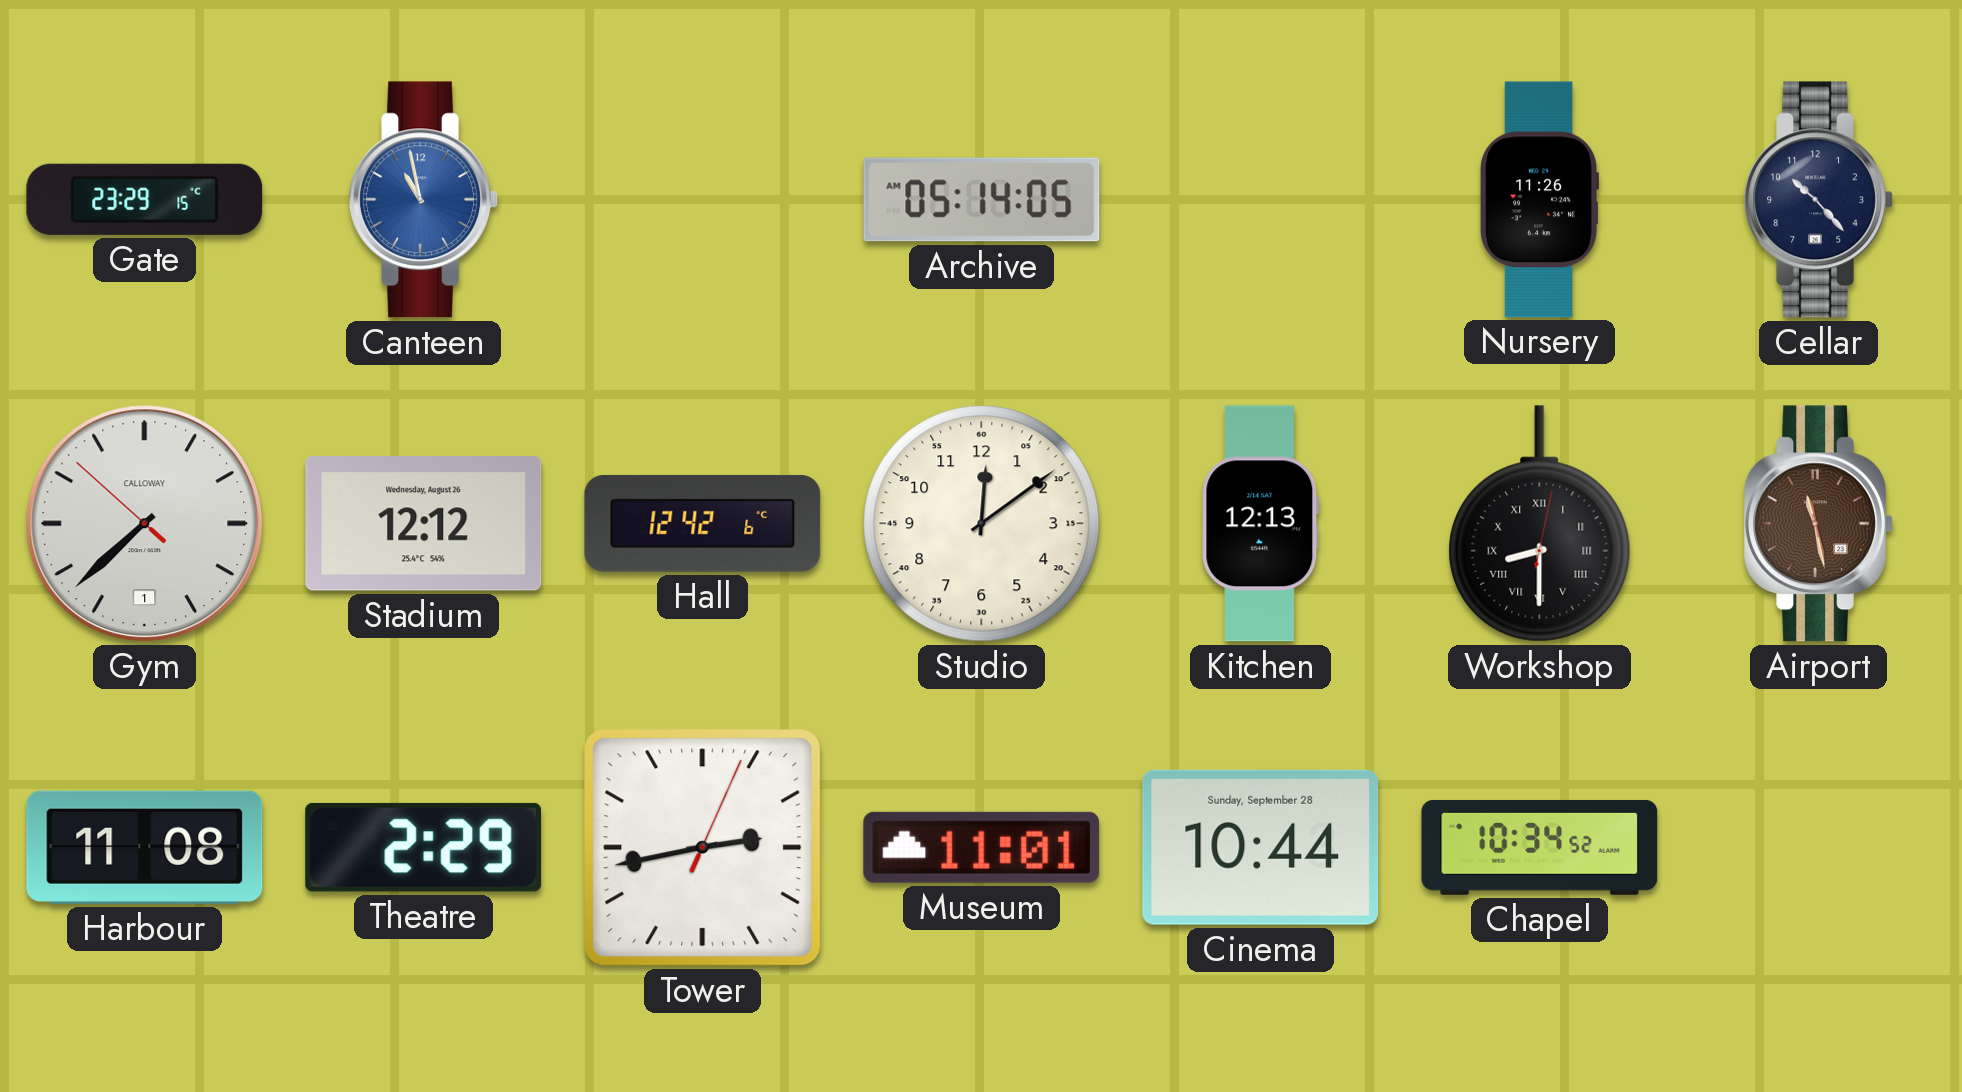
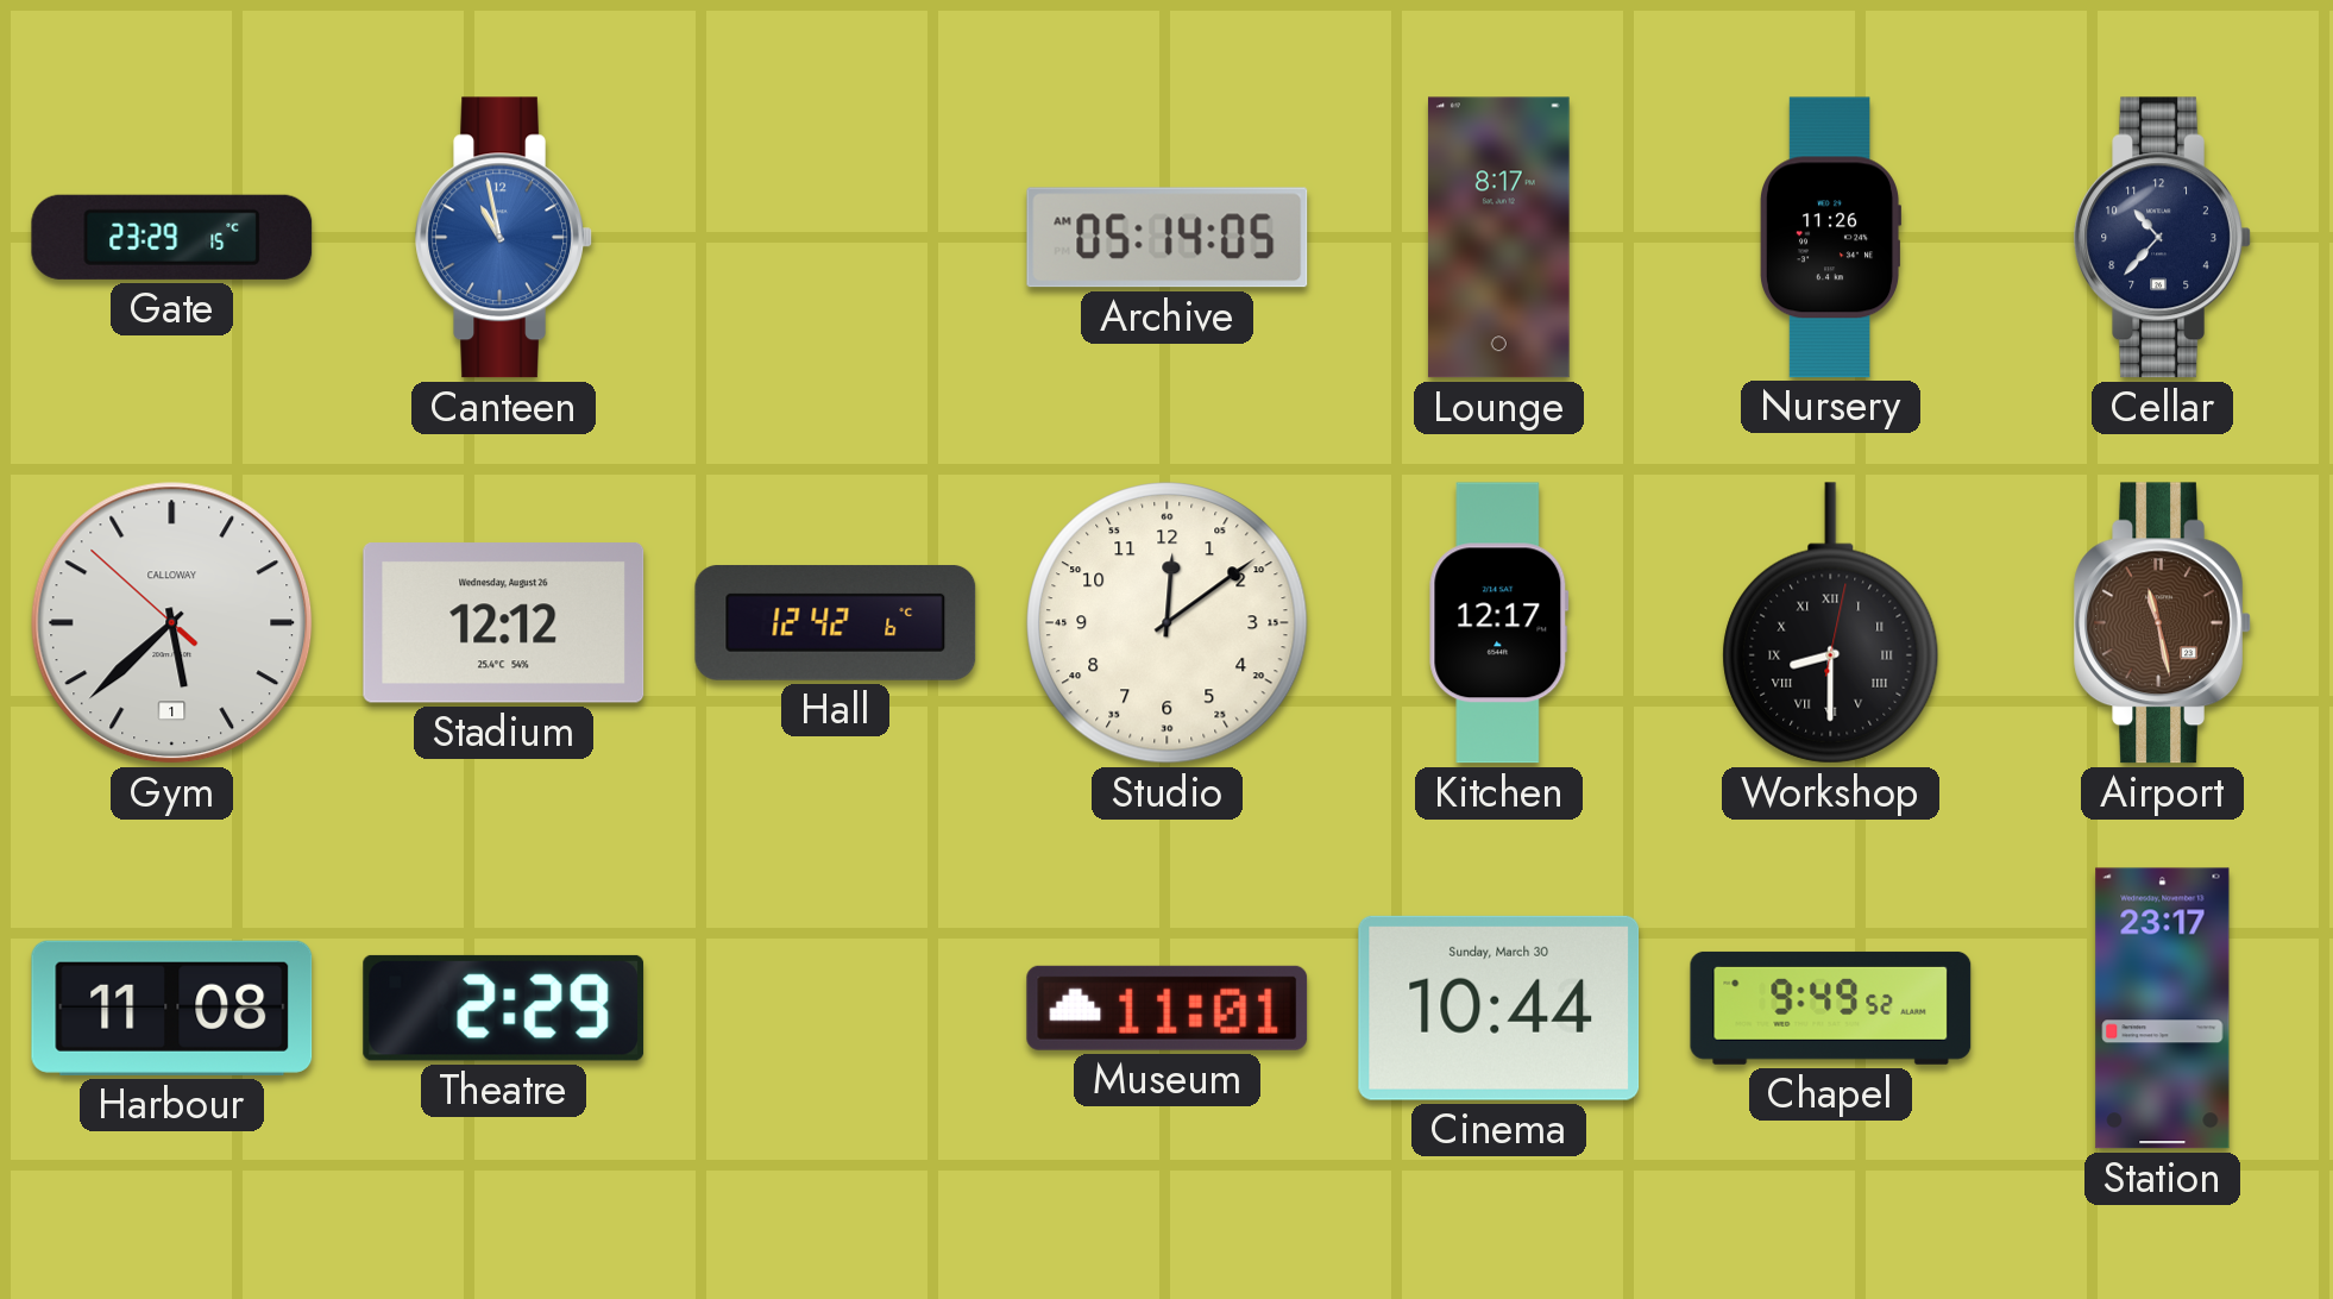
Lounge: none -> 8:17 (1498, 238)
Cellar: 10:23 -> 10:37 (2163, 238)
Gym: 7:37 -> 5:37 (172, 623)
Kitchen: 12:13 -> 12:17 (1499, 623)
Tower: 2:43 -> none (703, 848)
Cinema date: Sunday, September 28 -> Sunday, March 30 (1499, 1008)
Chapel: 10:34 -> 9:49 (1831, 1008)
Station: none -> 23:17 (2163, 1009)
